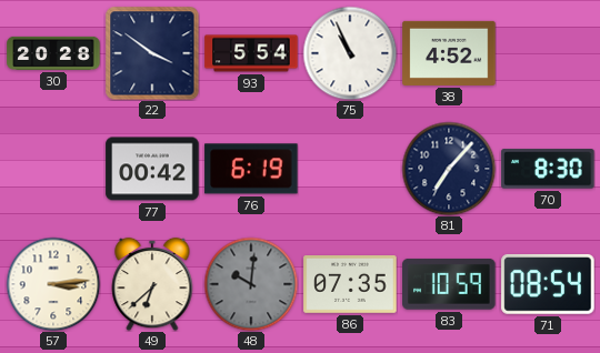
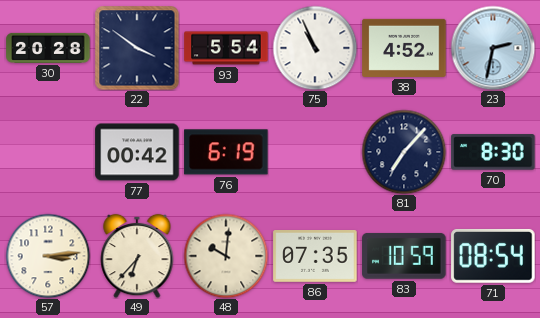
23: none -> 2:32 (493, 48)
49: 6:38 -> 6:37 (137, 256)
48 dial: grey -> cream (226, 256)
